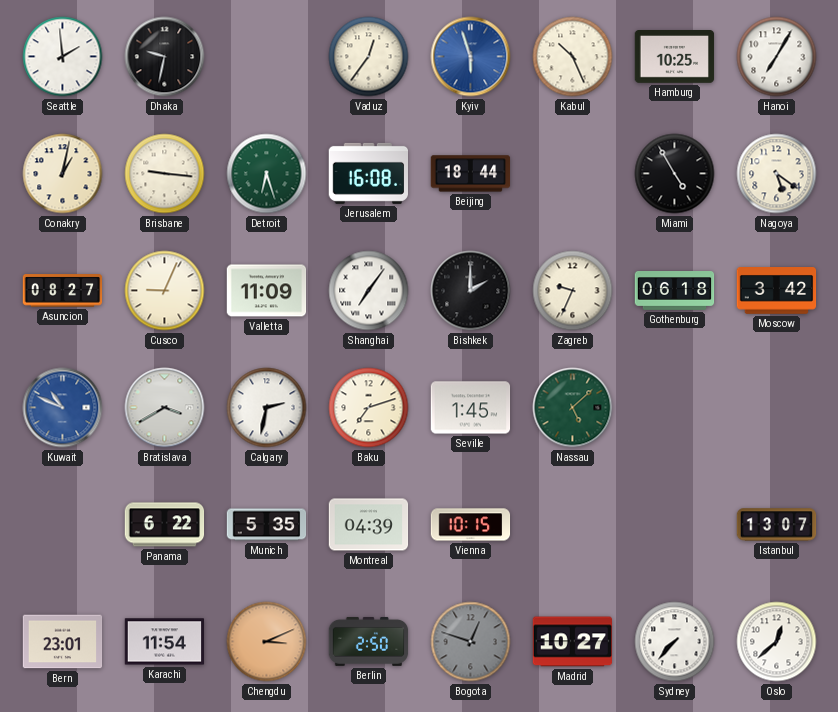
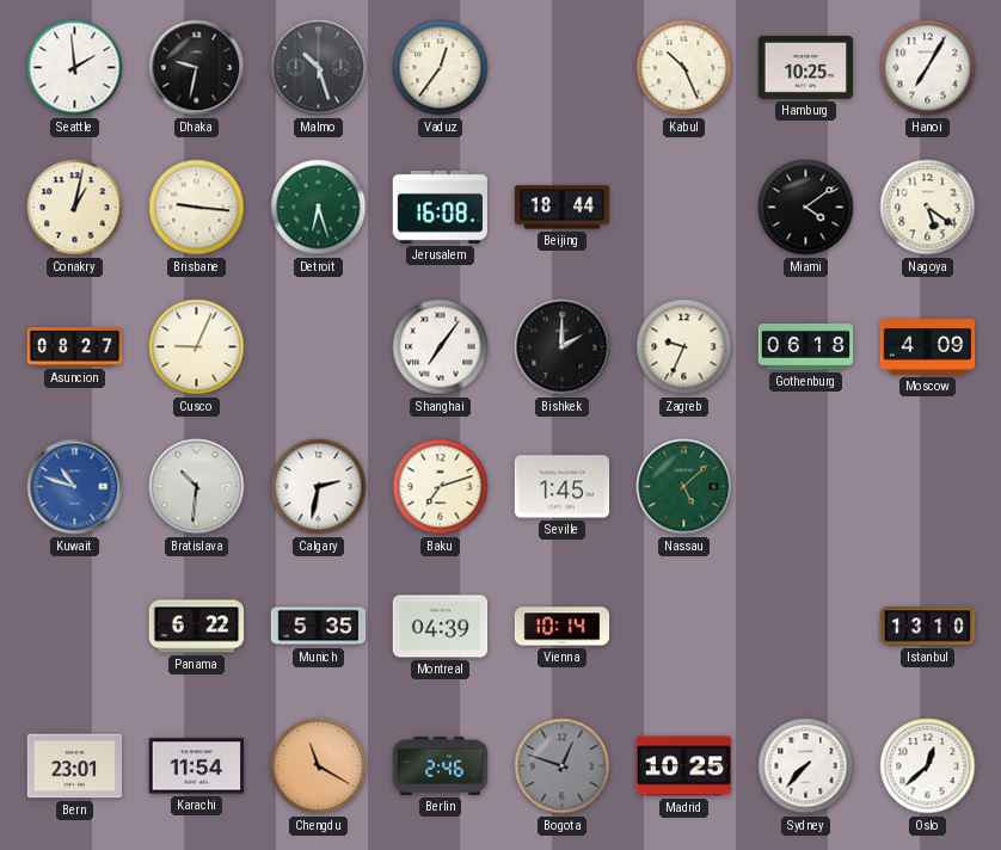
Malmo: none -> 10:27 (319, 68)
Kyiv: 5:57 -> none (471, 57)
Miami: 4:55 -> 4:09 (806, 208)
Valletta: 11:09 -> none (267, 291)
Moscow: 3:42 -> 4:09 (928, 347)
Kuwait: 10:49 -> 10:48 (75, 487)
Bratislava: 3:40 -> 10:31 (197, 487)
Vienna: 10:15 -> 10:14 (563, 627)
Istanbul: 13:07 -> 13:10 (928, 627)
Chengdu: 3:11 -> 11:20 (319, 766)
Berlin: 2:50 -> 2:46 (441, 765)
Madrid: 10:27 -> 10:25 (684, 766)
